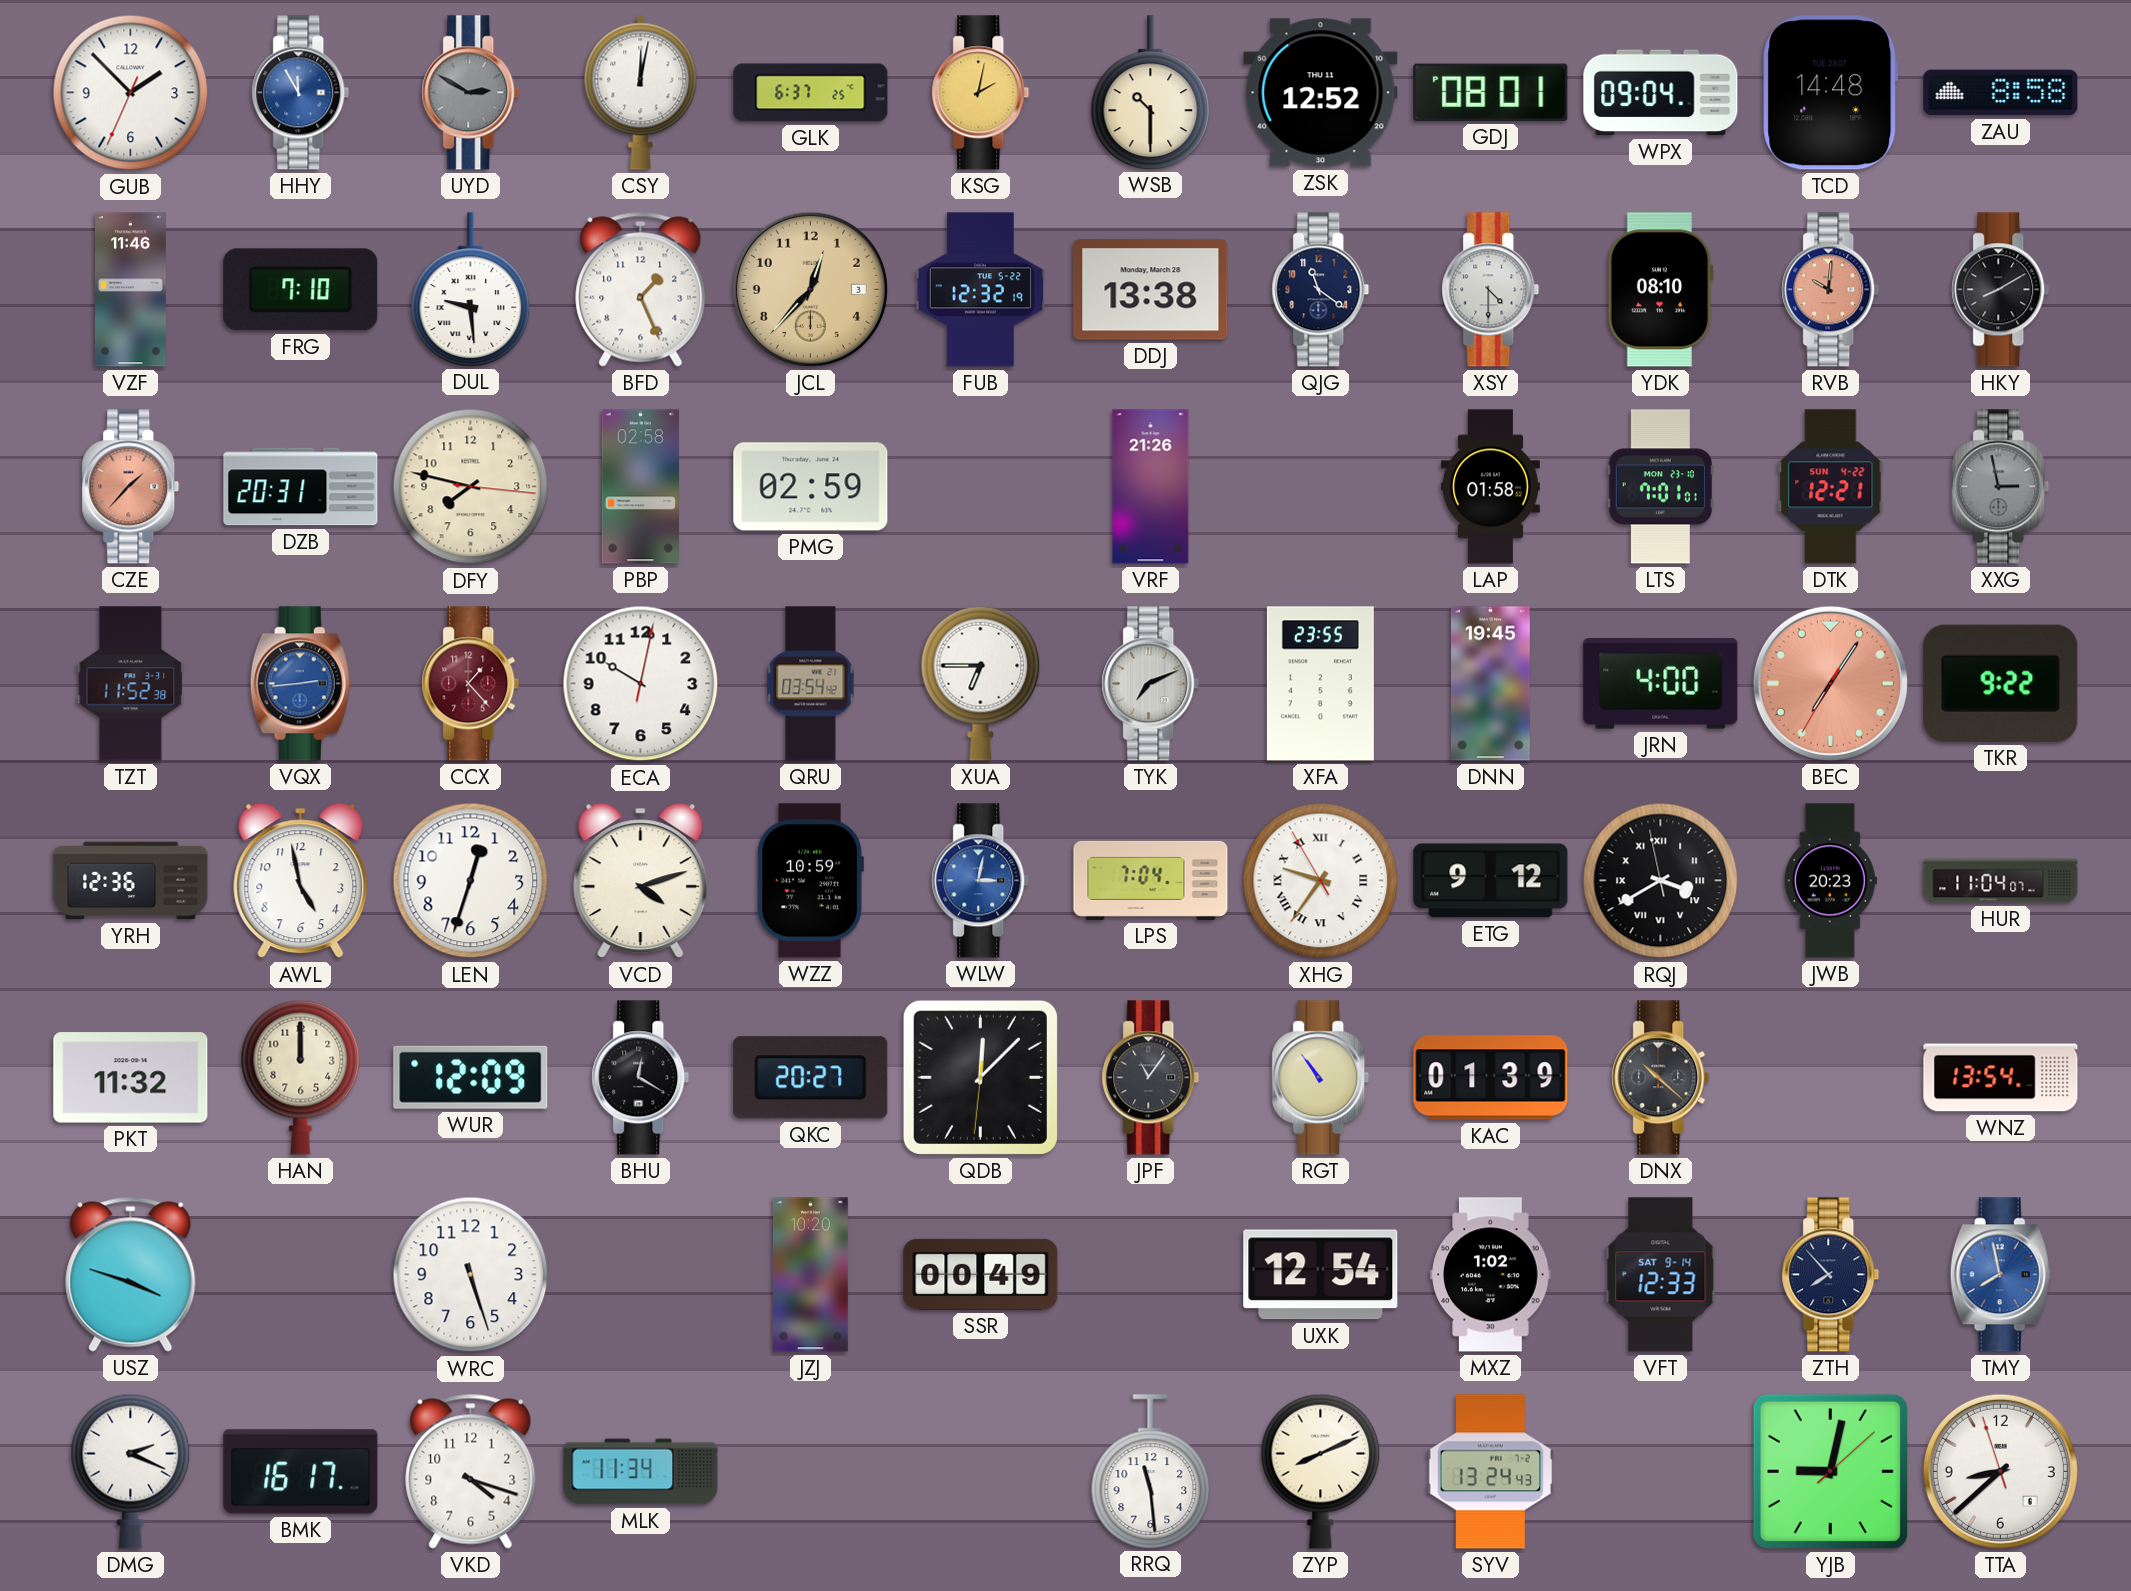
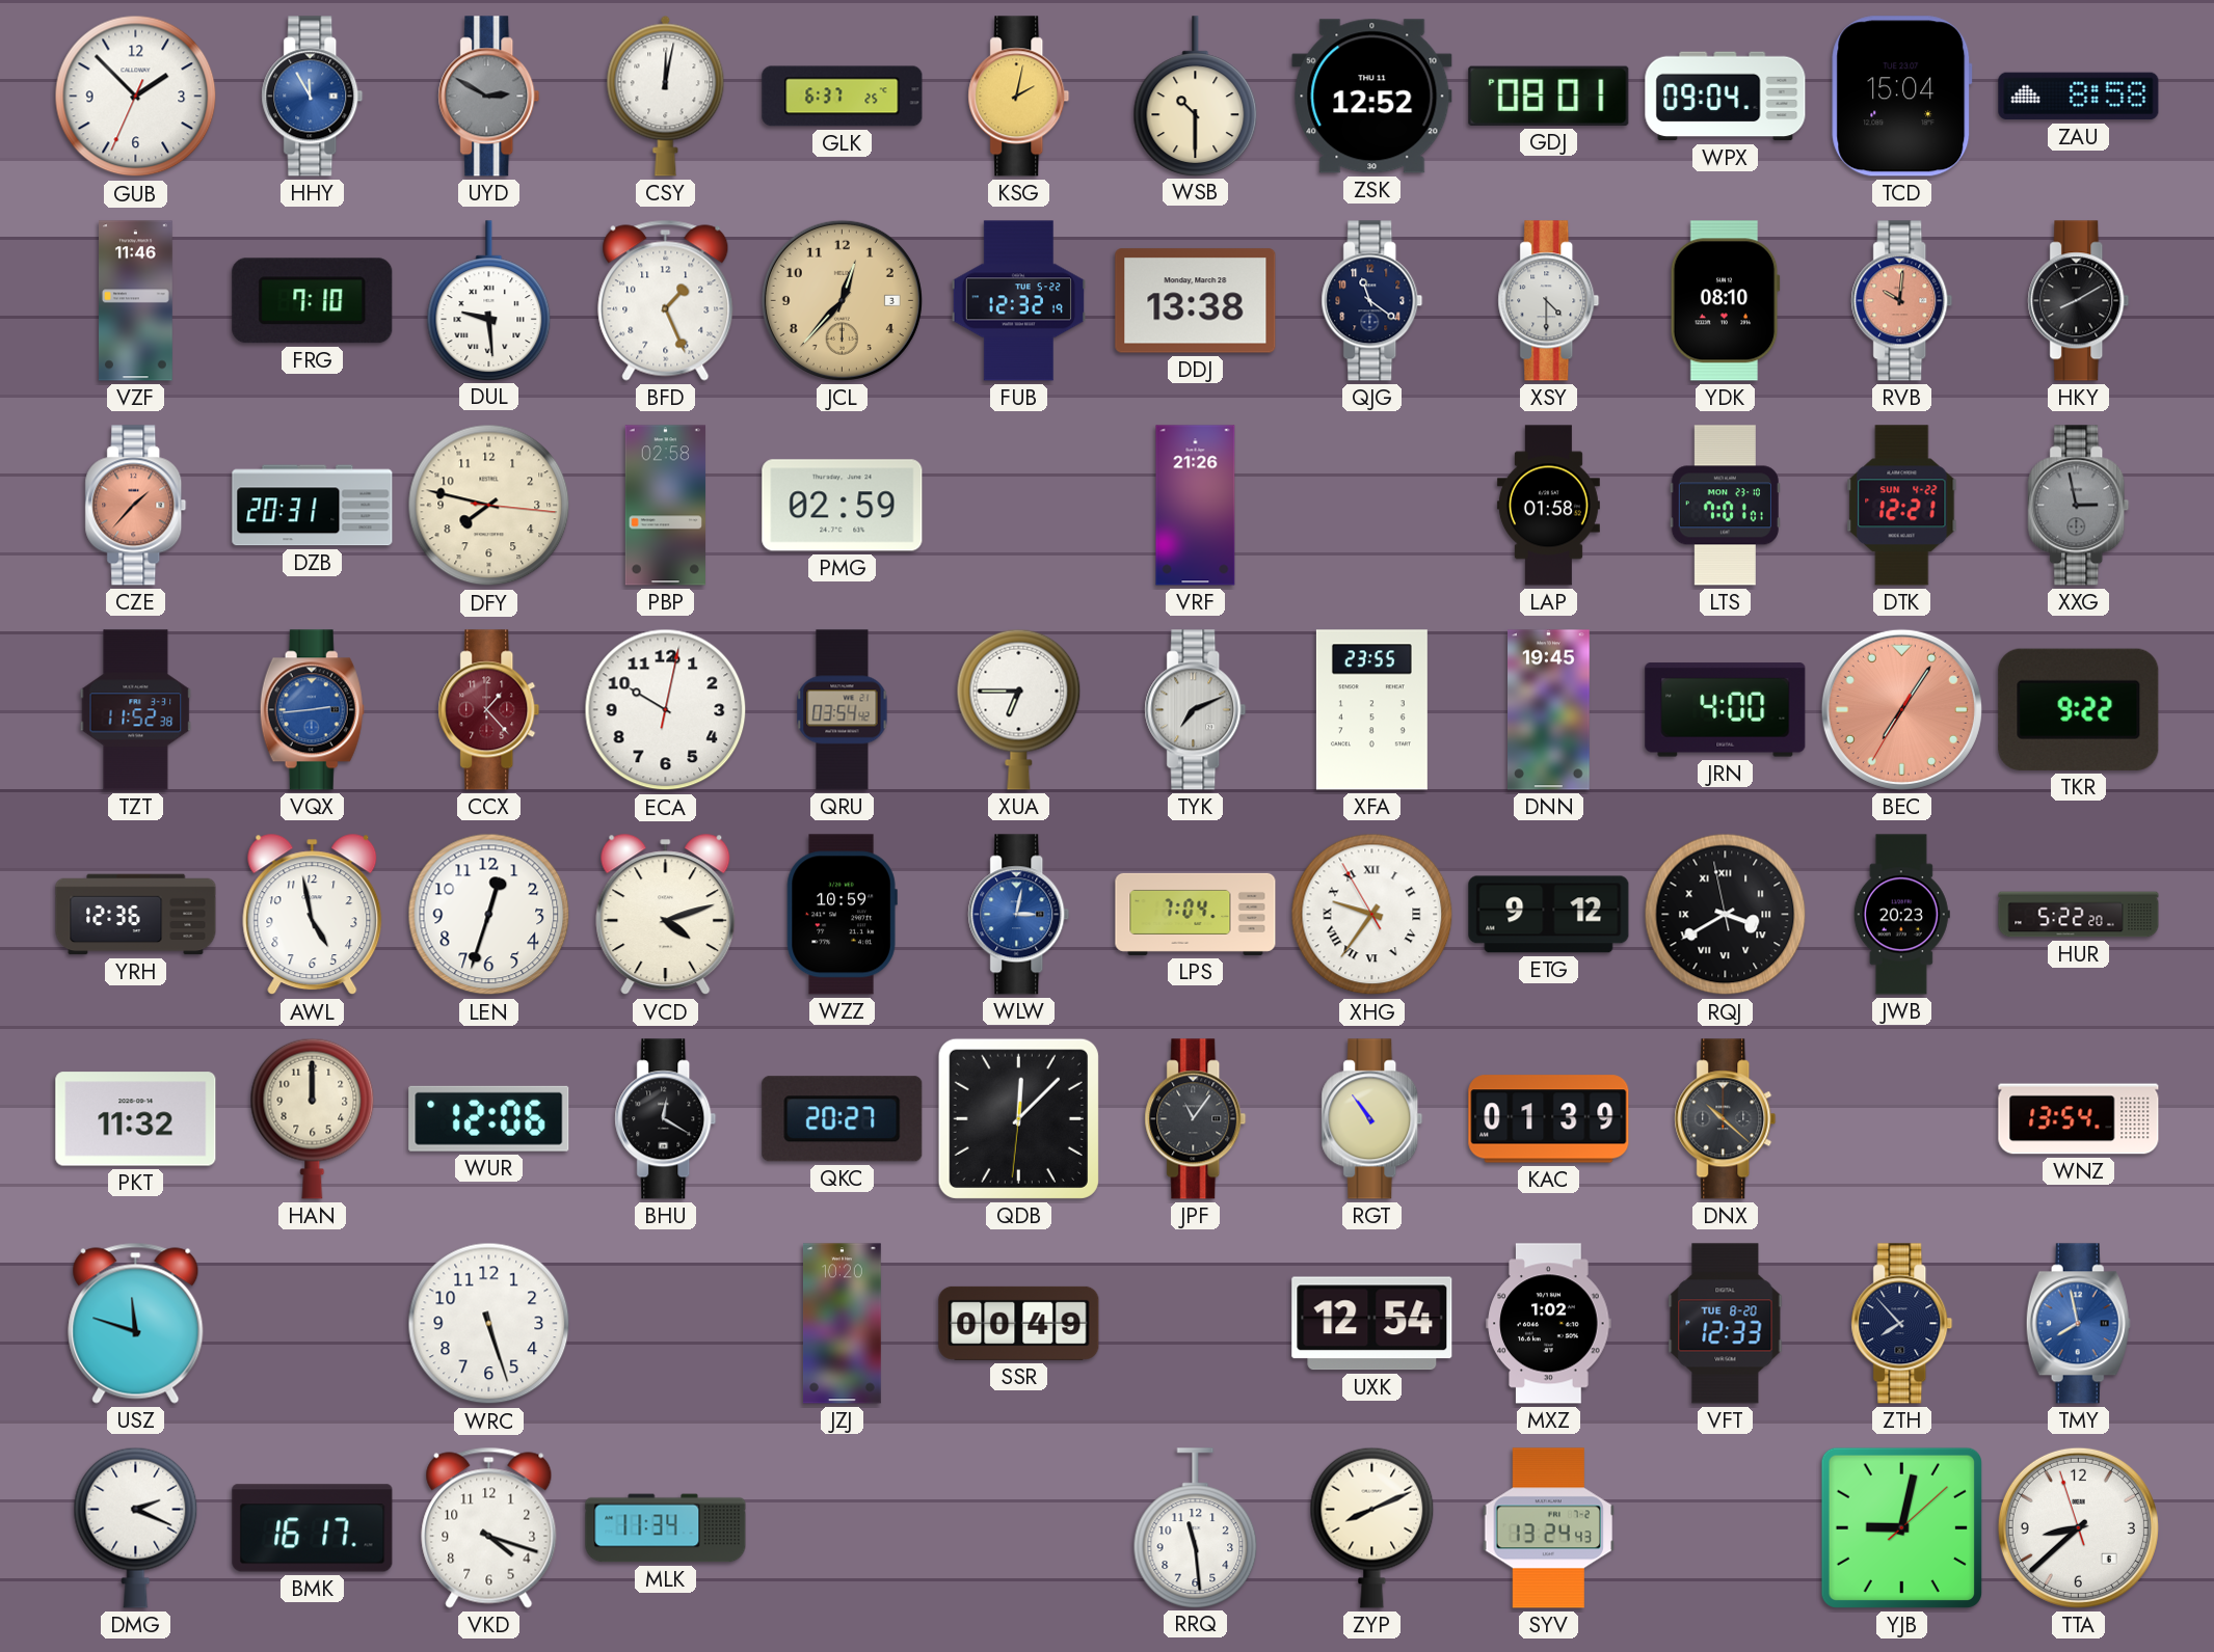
TCD: 14:48 -> 15:04 (1902, 97)
HUR: 11:04 -> 5:22 (2079, 915)
WUR: 12:09 -> 12:06 (489, 1118)
USZ: 3:48 -> 11:48 (136, 1323)
VFT date: SAT 9-14 -> TUE 8-20 (1726, 1324)
